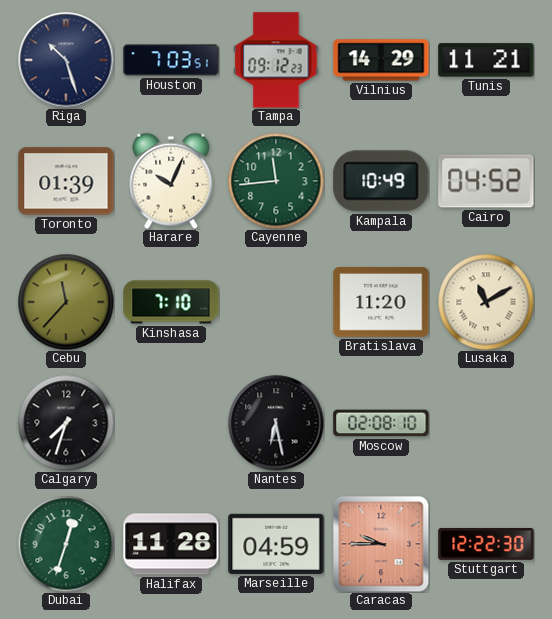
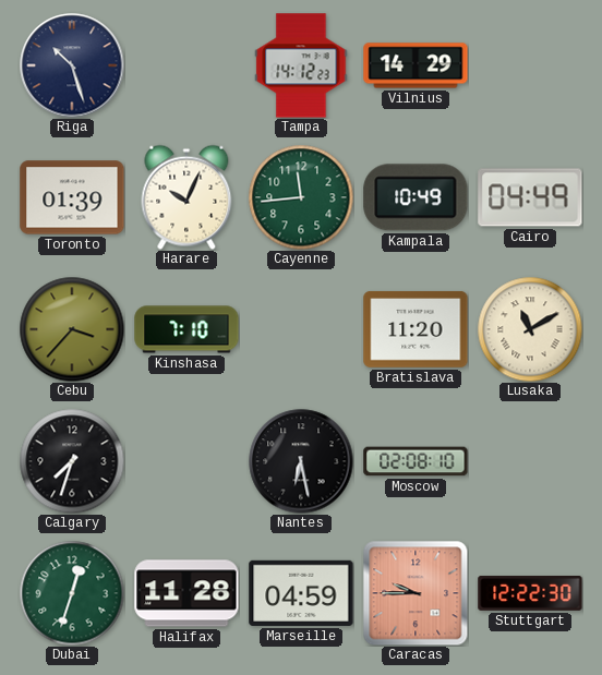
Houston: 7:03 -> none (171, 60)
Tampa: 09:12 -> 14:12 (301, 65)
Tunis: 11:21 -> none (486, 60)
Cairo: 04:52 -> 04:49 (530, 197)
Cebu: 11:37 -> 3:37 (72, 329)
